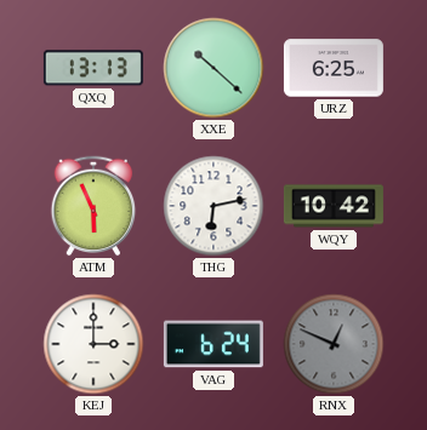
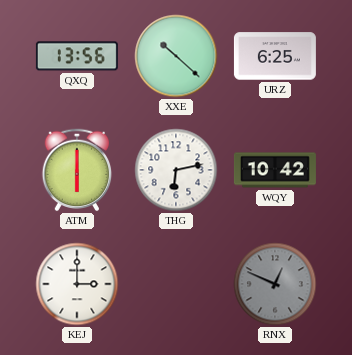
QXQ: 13:13 -> 13:56 (77, 56)
ATM: 5:56 -> 6:00 (77, 170)
VAG: 6:24 -> none (213, 344)
